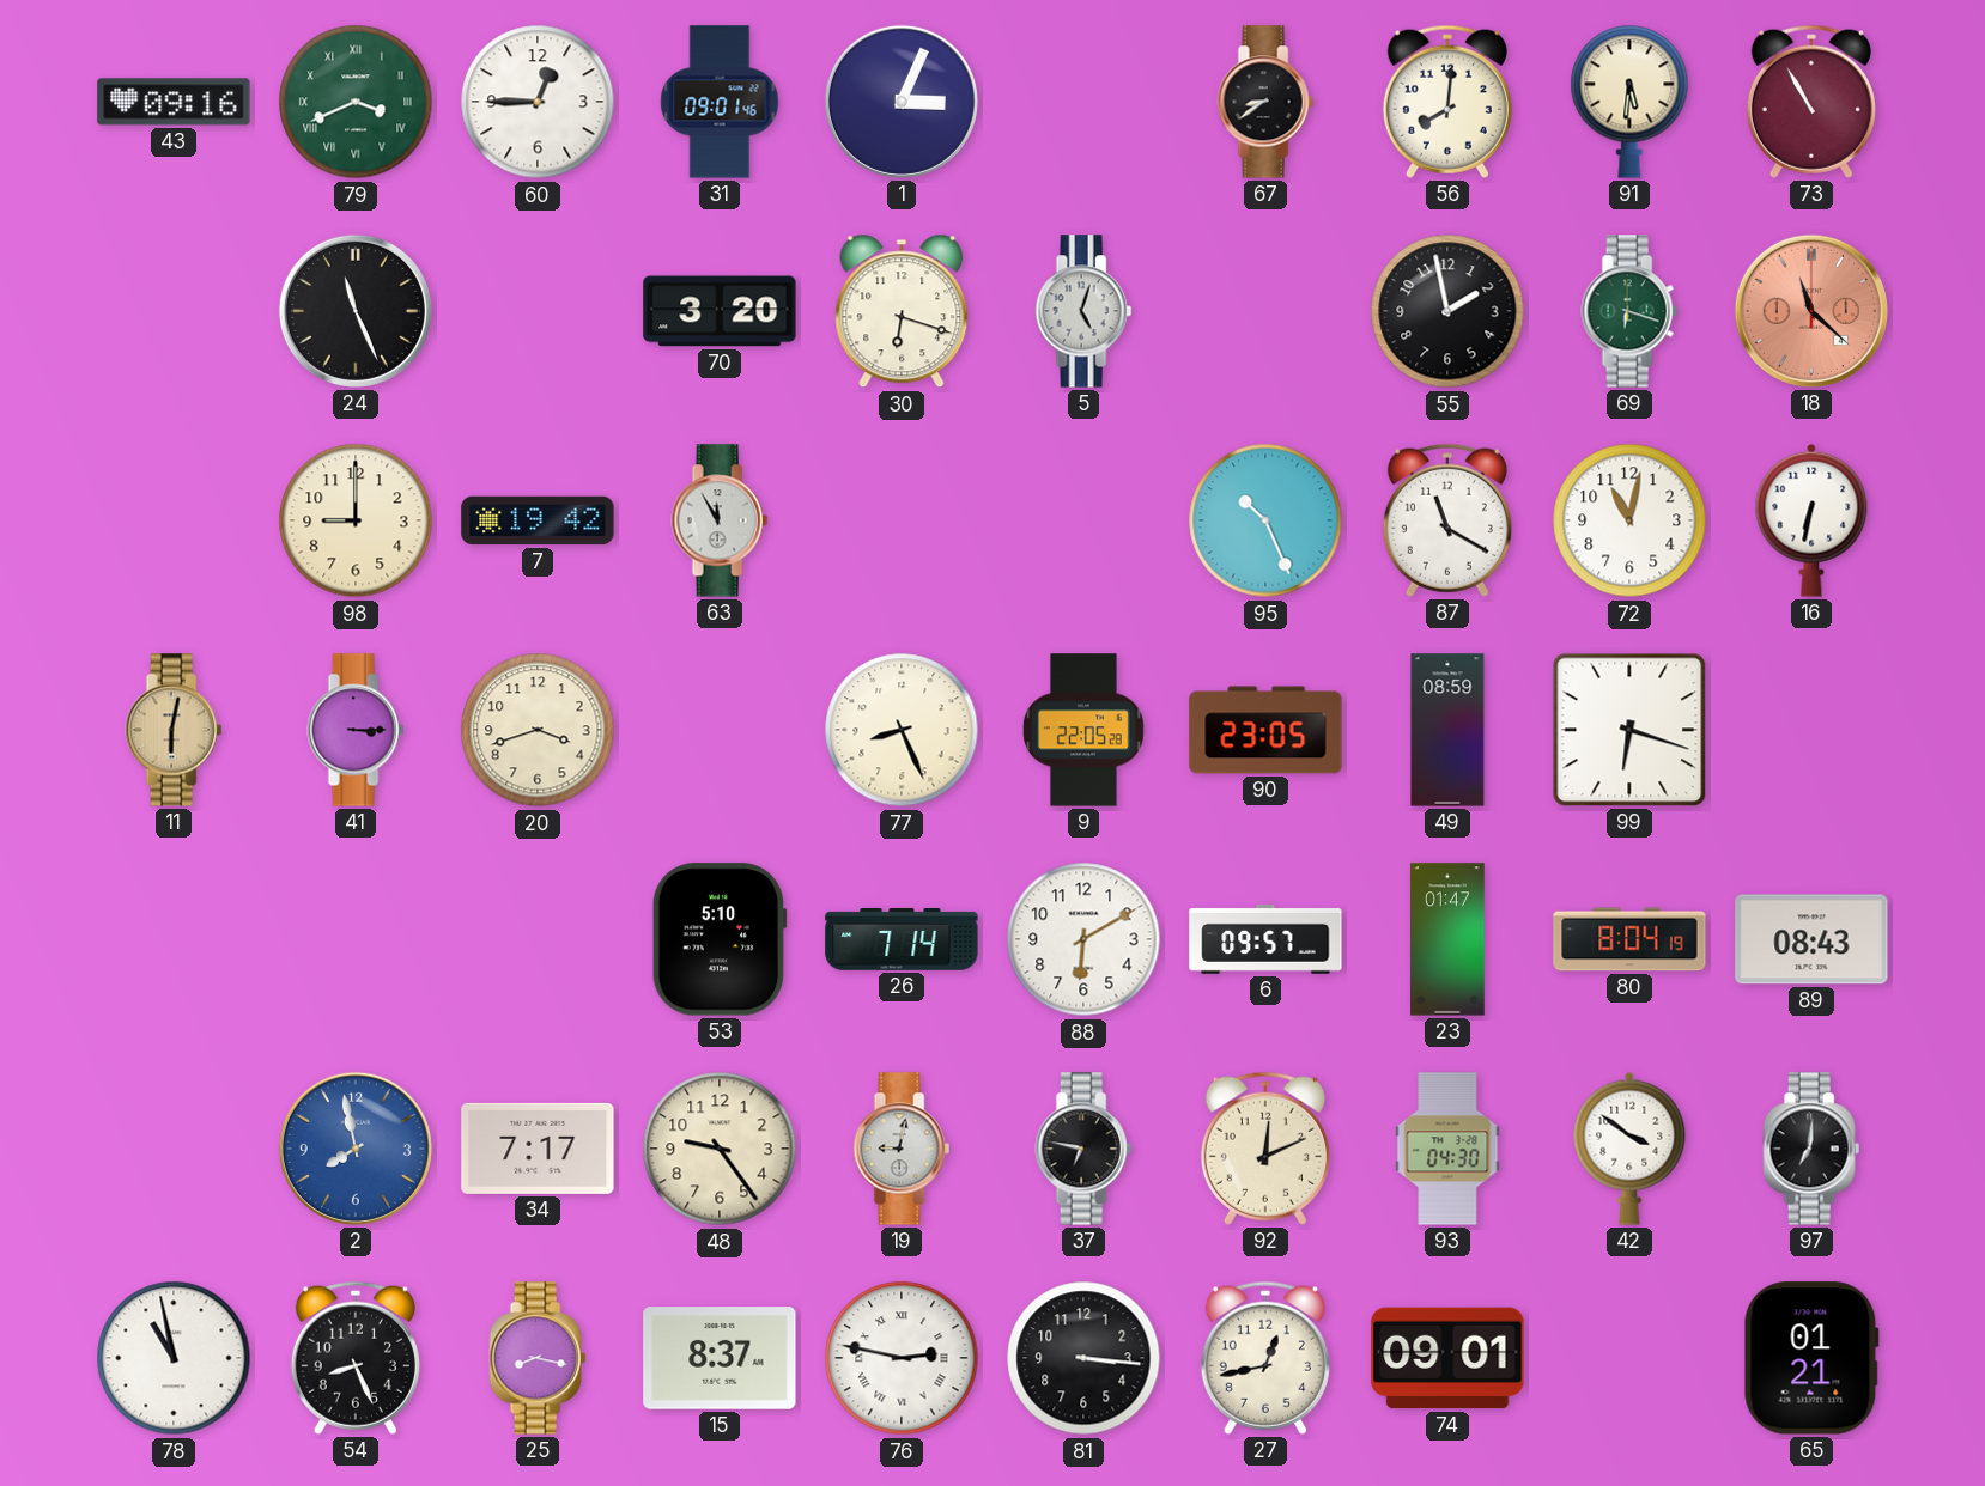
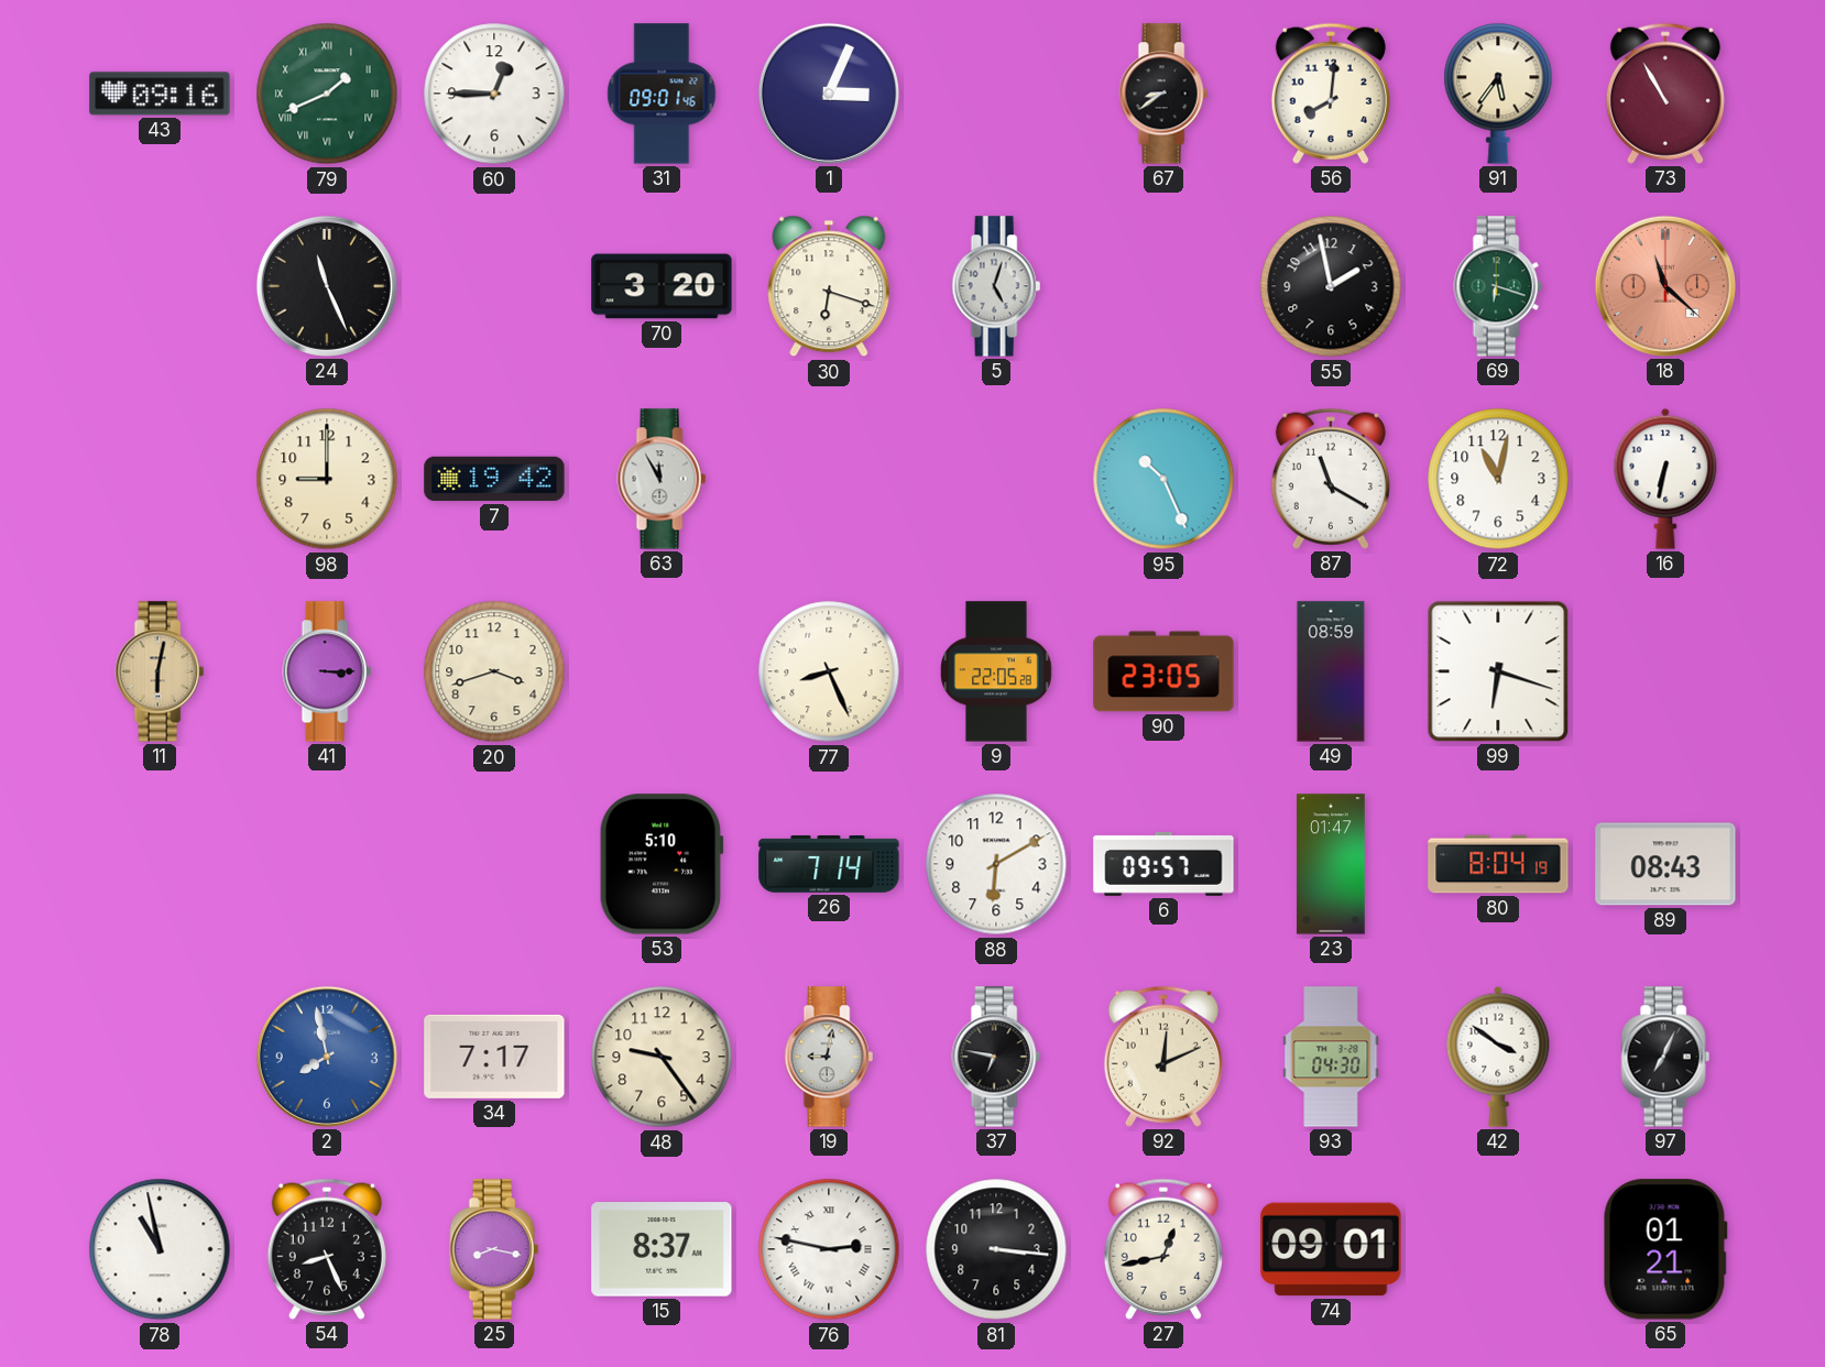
79: 3:41 -> 1:41 (327, 94)
91: 5:31 -> 5:36 (1498, 94)
97: 7:01 -> 7:04 (1665, 1057)
